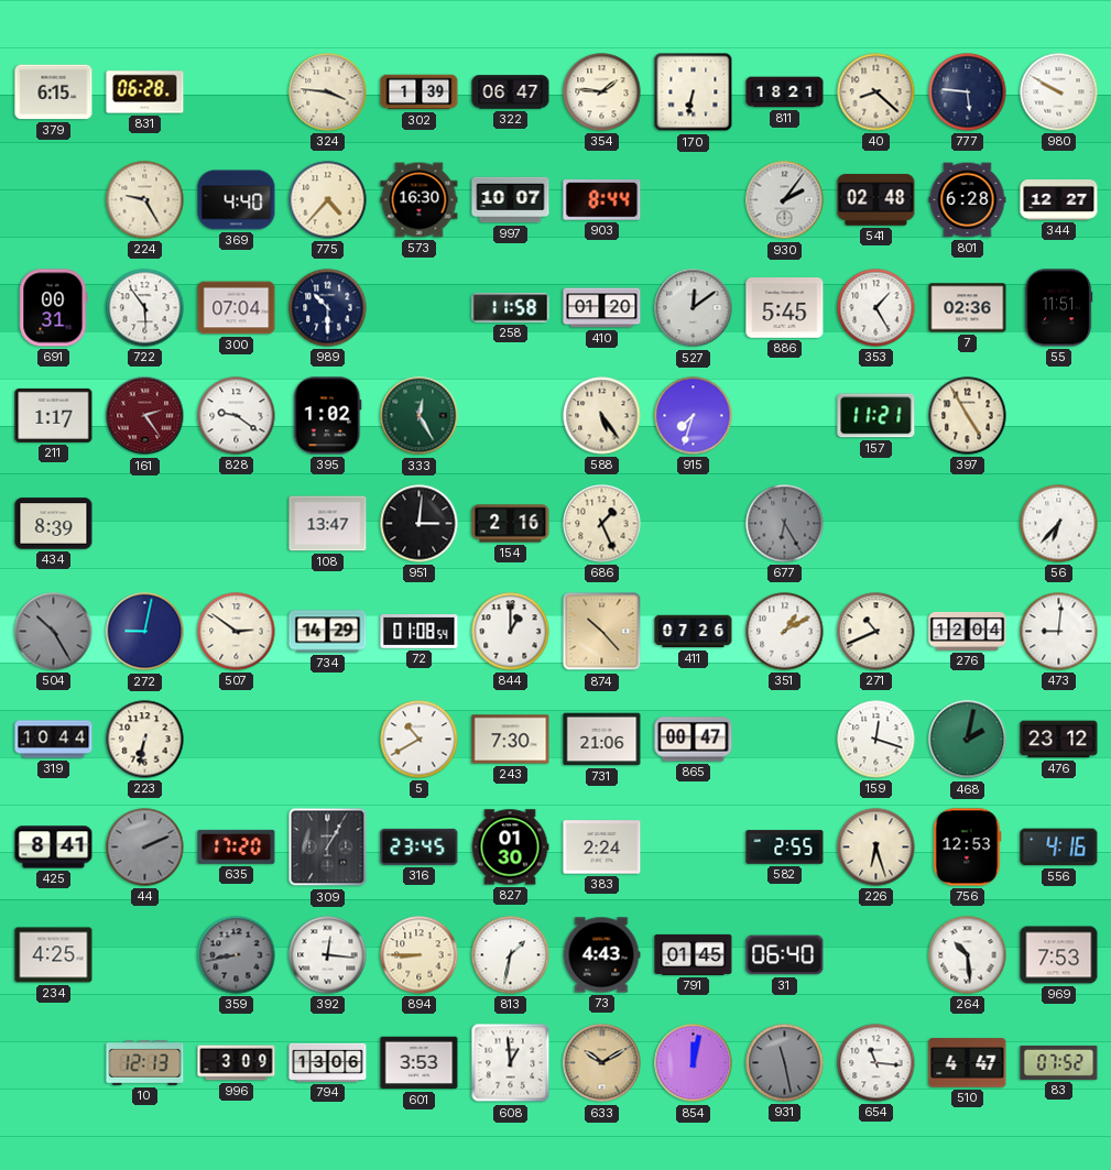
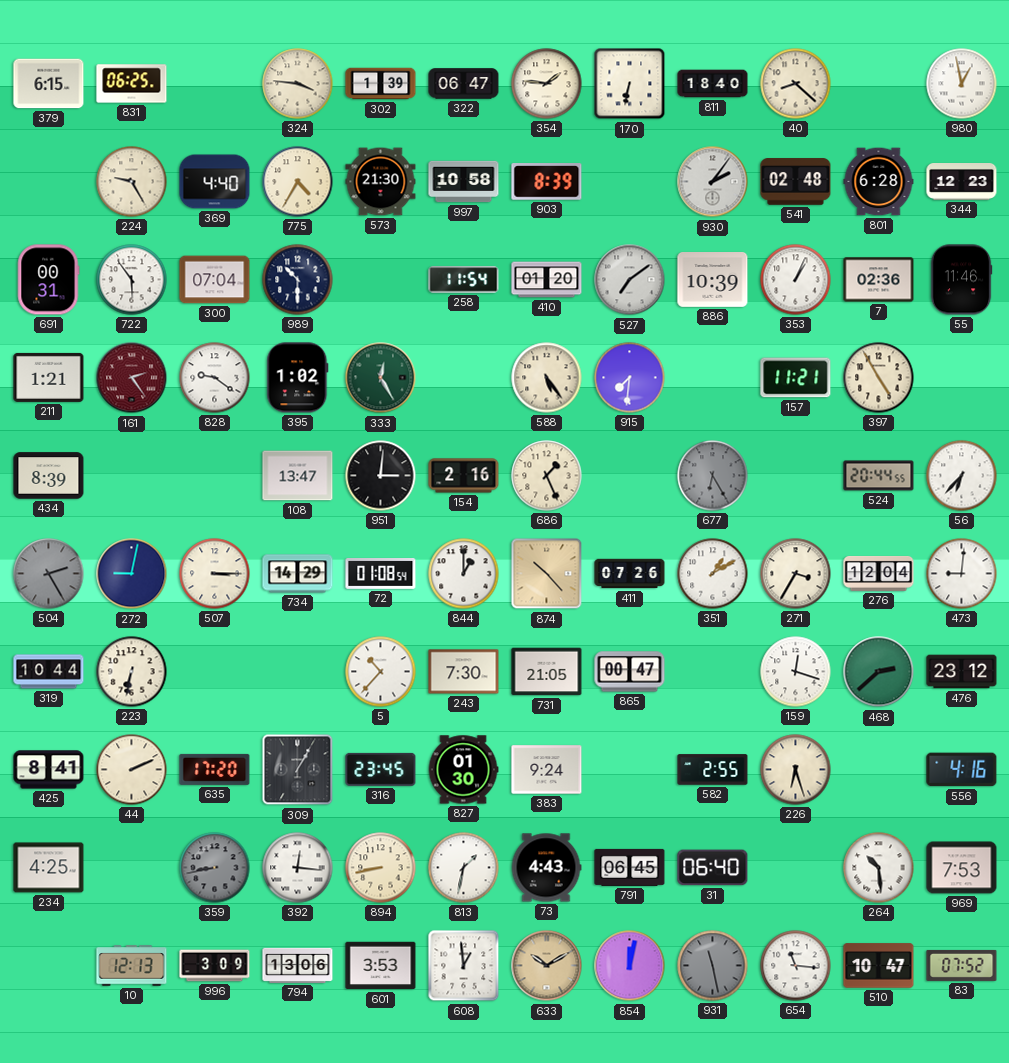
831: 06:28 -> 06:25 (132, 84)
811: 18:21 -> 18:40 (713, 84)
777: 5:46 -> none (968, 92)
980: 9:50 -> 12:58 (962, 84)
775: 4:37 -> 4:35 (298, 182)
573: 16:30 -> 21:30 (381, 182)
997: 10:07 -> 10:58 (464, 182)
903: 8:44 -> 8:39 (547, 182)
344: 12:27 -> 12:23 (962, 182)
258: 11:58 -> 11:54 (464, 280)
527: 12:09 -> 7:09 (630, 280)
886: 5:45 -> 10:39 (713, 280)
353: 1:25 -> 1:04 (796, 280)
55: 11:51 -> 11:46 (961, 280)
211: 1:17 -> 1:21 (49, 377)
915: 7:33 -> 7:31 (630, 378)
524: none -> 20:44 (879, 476)
504: 10:25 -> 2:25 (49, 574)
507: 2:51 -> 3:15 (215, 574)
271: 10:41 -> 3:35 (796, 574)
5: 10:40 -> 10:37 (381, 672)
731: 21:06 -> 21:05 (547, 672)
468: 2:02 -> 2:38 (879, 672)
44 dial: grey -> cream (132, 770)
383: 2:24 -> 9:24 (547, 770)
756: 12:53 -> none (968, 848)
894: 8:45 -> 8:43 (381, 868)
791: 01:45 -> 06:45 (630, 867)
510: 4:47 -> 10:47 (879, 966)
